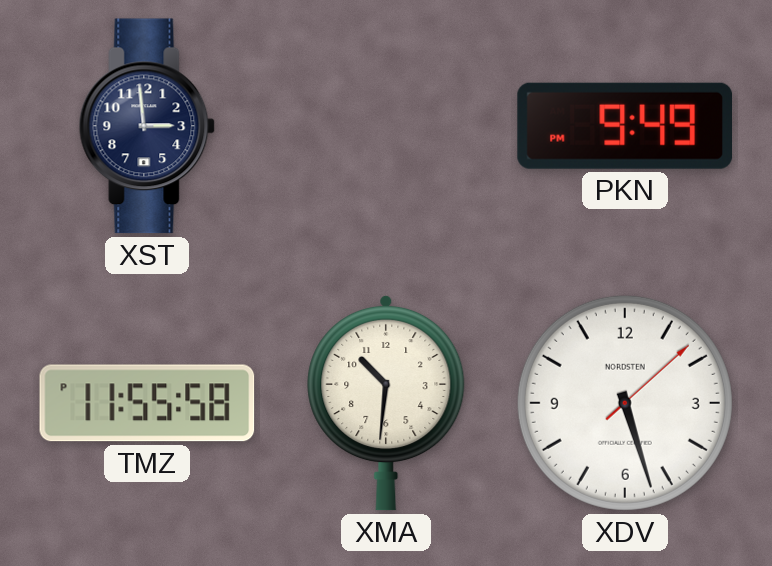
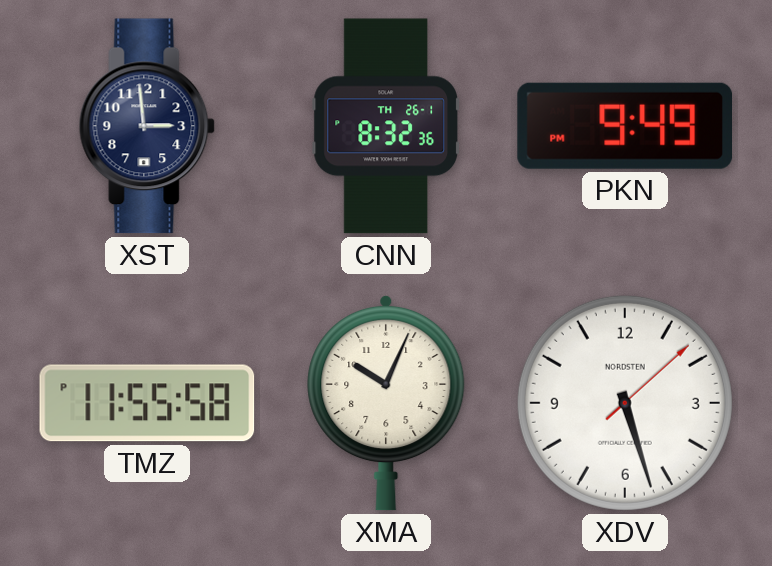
CNN: none -> 8:32 (385, 126)
XMA: 10:31 -> 10:04 (386, 403)
